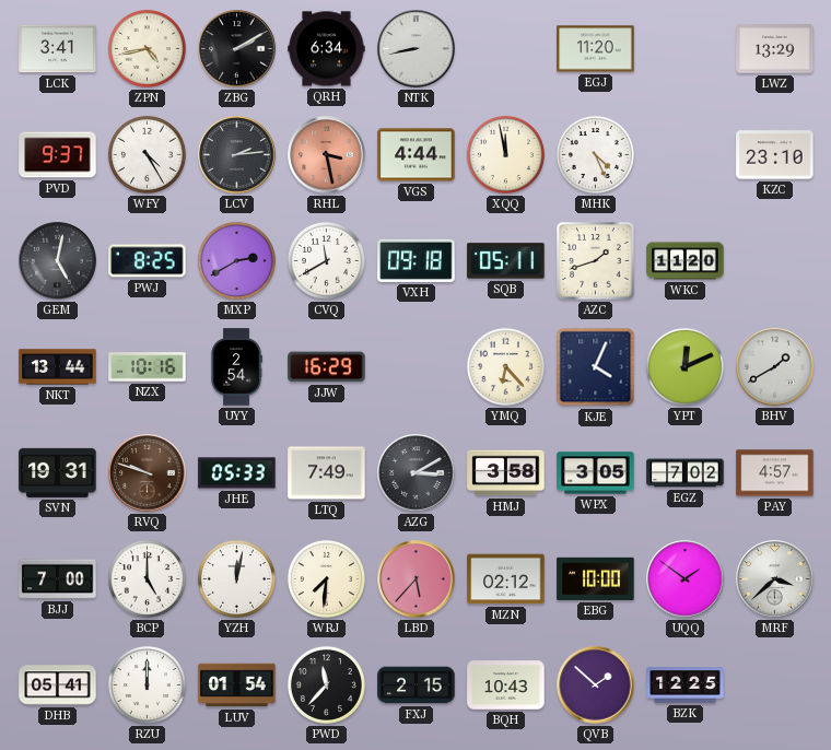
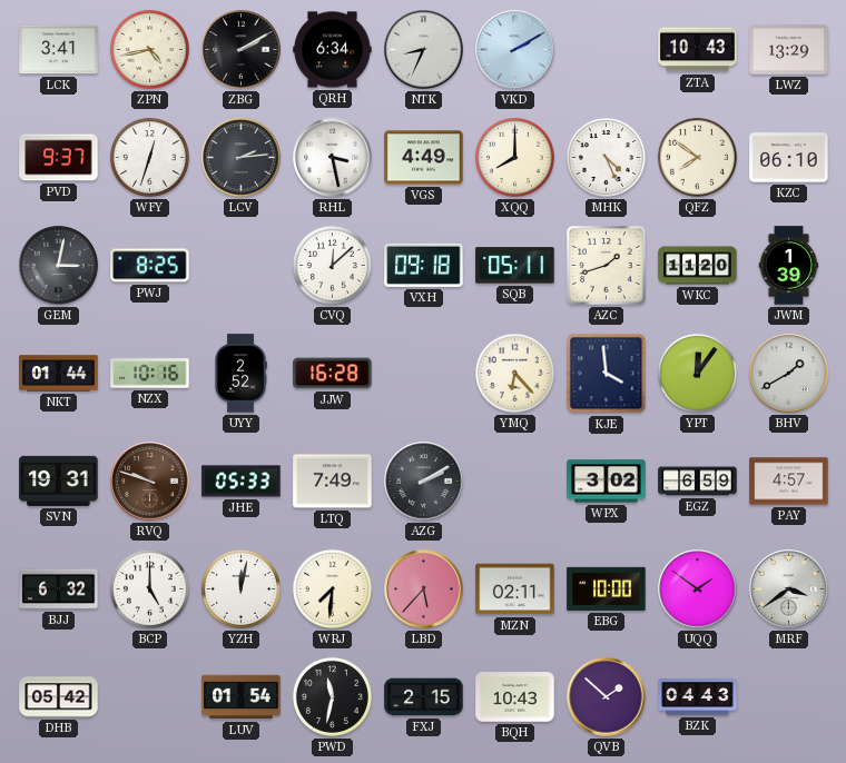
NTK: 8:43 -> 8:34 (424, 50)
VKD: none -> 2:10 (515, 50)
EGJ: 11:20 -> none (596, 49)
ZTA: none -> 10:43 (698, 50)
WFY: 4:25 -> 12:33 (149, 157)
RHL dial: salmon -> white (333, 158)
VGS: 4:44 -> 4:49 (424, 158)
XQQ: 11:58 -> 8:00 (514, 157)
QFZ: none -> 7:51 (697, 157)
KZC: 23:10 -> 06:10 (789, 158)
GEM: 5:02 -> 3:02 (59, 266)
MXP: 2:40 -> none (236, 260)
CVQ: 11:40 -> 12:08 (332, 265)
JWM: none -> 1:39 (789, 266)
NKT: 13:44 -> 01:44 (59, 374)
UYY: 2:54 -> 2:52 (240, 374)
JJW: 16:29 -> 16:28 (333, 374)
KJE: 4:04 -> 3:59 (607, 374)
YPT: 12:11 -> 12:06 (697, 373)
AZG: 3:10 -> 2:10 (424, 482)
HMJ: 3:58 -> none (506, 473)
WPX: 3:05 -> 3:02 (607, 482)
EGZ: 7:02 -> 6:59 (698, 482)
BJJ: 7:00 -> 6:32 (59, 589)
MZN: 02:12 -> 02:11 (515, 589)
MRF: 3:38 -> 3:39 (789, 589)
DHB: 05:41 -> 05:42 (59, 697)
RZU: 12:00 -> none (147, 684)
PWD: 11:37 -> 11:32 (332, 696)
BZK: 12:25 -> 04:43 (698, 697)
